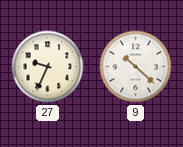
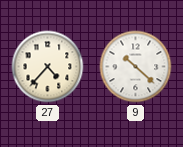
27: 9:34 -> 4:37 (48, 67)
